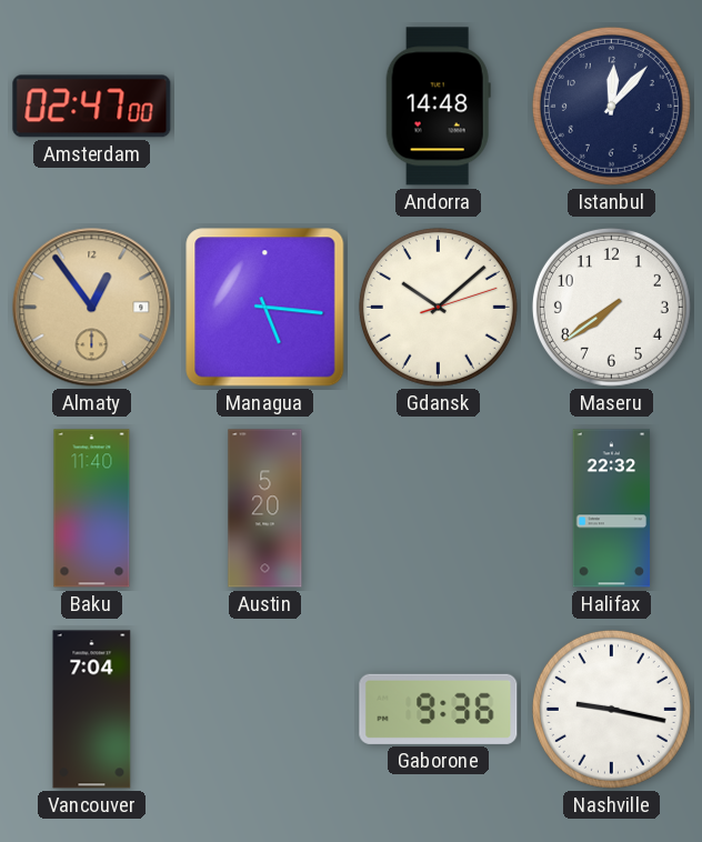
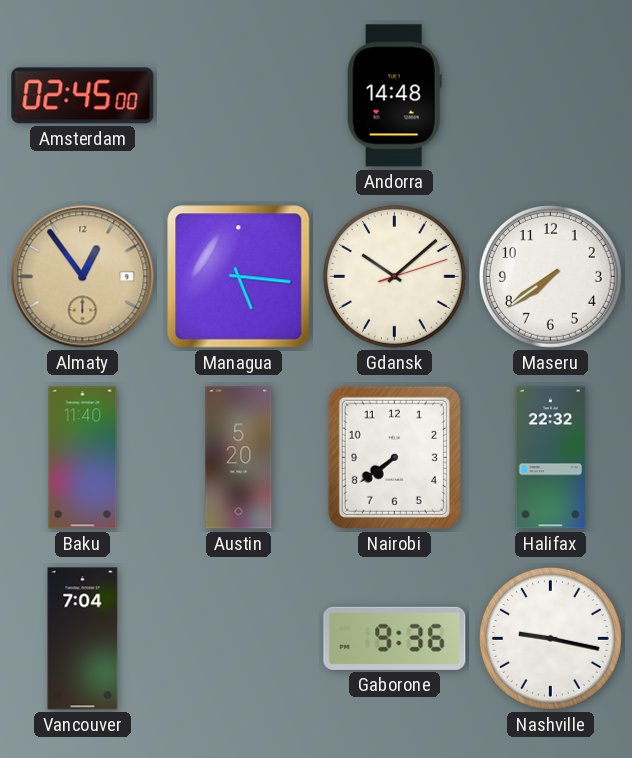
Amsterdam: 02:47 -> 02:45 (83, 96)
Istanbul: 12:07 -> none (611, 106)
Nairobi: none -> 7:39 (394, 457)
